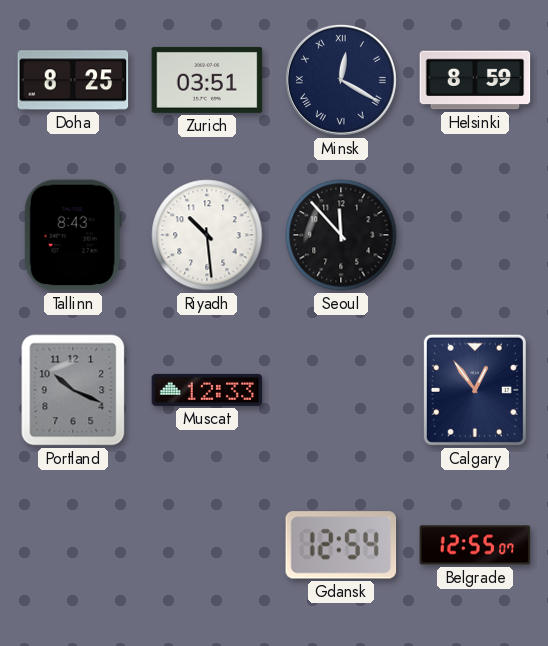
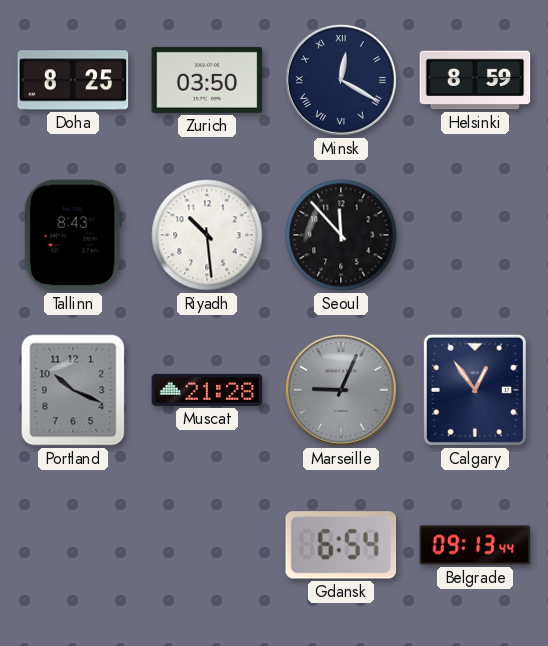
Zurich: 03:51 -> 03:50 (207, 80)
Muscat: 12:33 -> 21:28 (207, 390)
Marseille: none -> 9:04 (341, 390)
Gdansk: 12:54 -> 6:54 (341, 545)
Belgrade: 12:55 -> 09:13 (475, 545)
